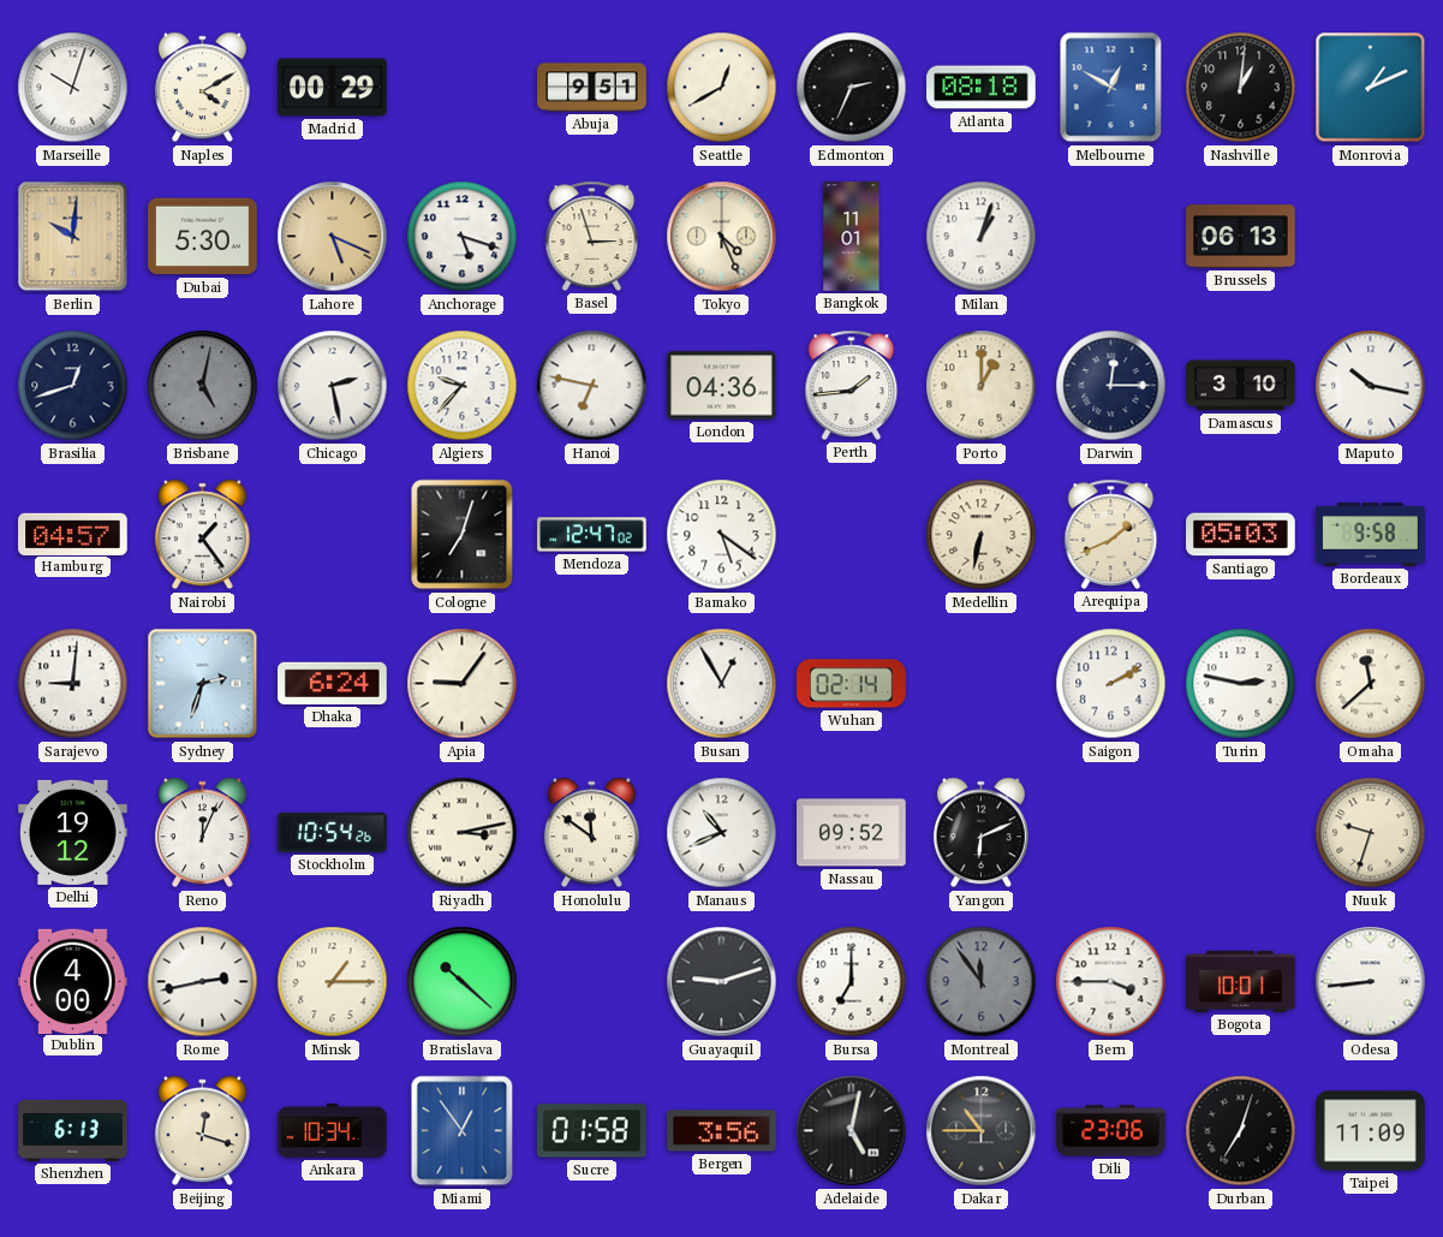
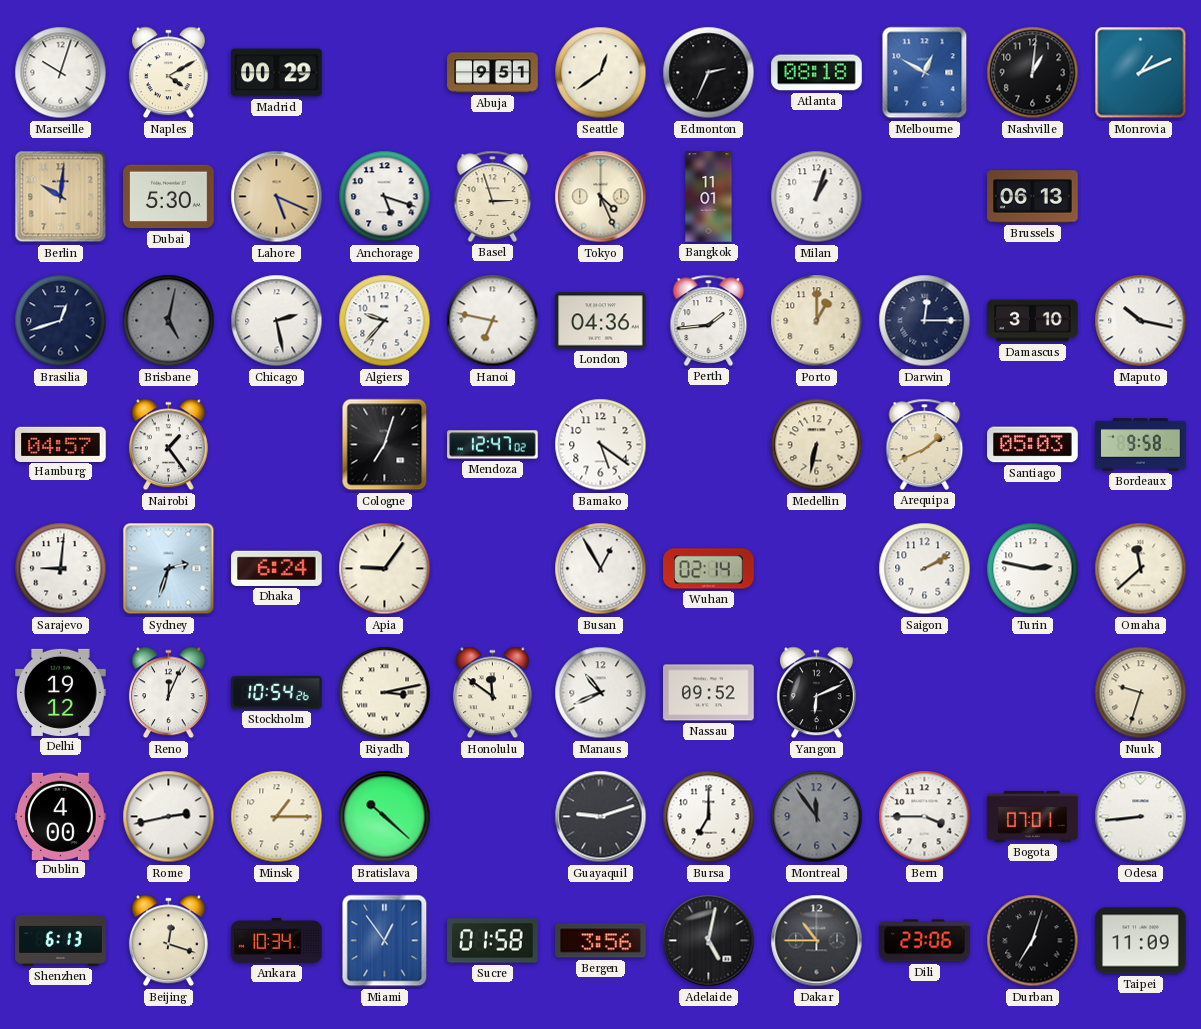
Seattle: 12:40 -> 12:39 (601, 73)
Bogota: 10:01 -> 07:01 (1033, 816)
